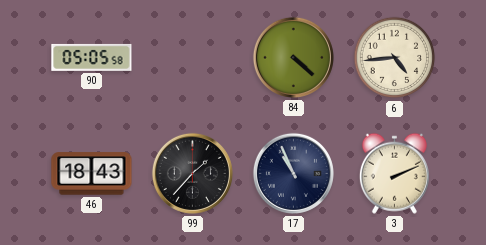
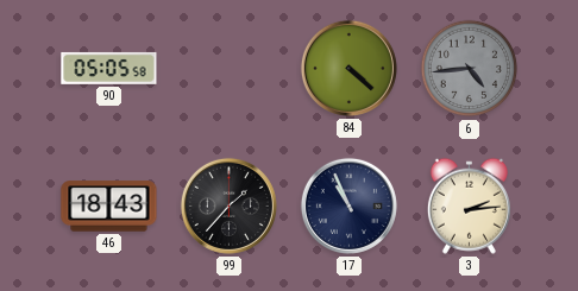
6 dial: cream -> grey (470, 69)
3: 2:11 -> 2:14 (469, 205)
